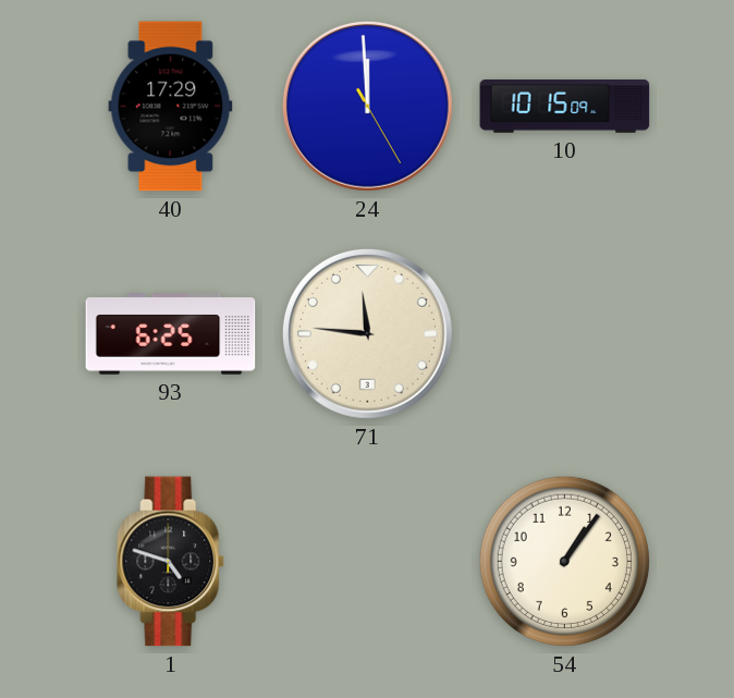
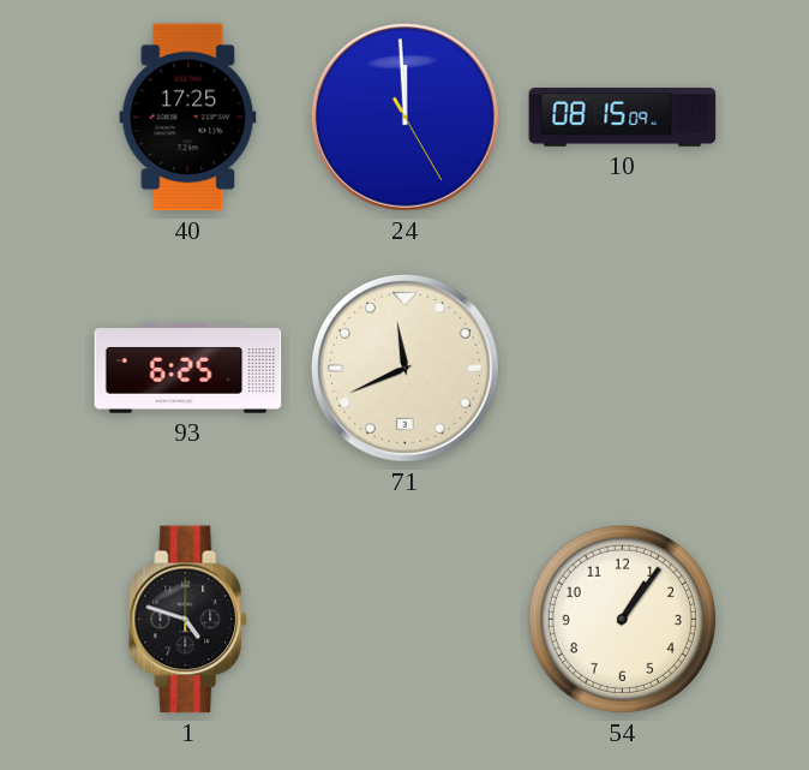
40: 17:29 -> 17:25 (188, 118)
10: 10:15 -> 08:15 (623, 117)
71: 11:46 -> 11:41 (404, 368)
